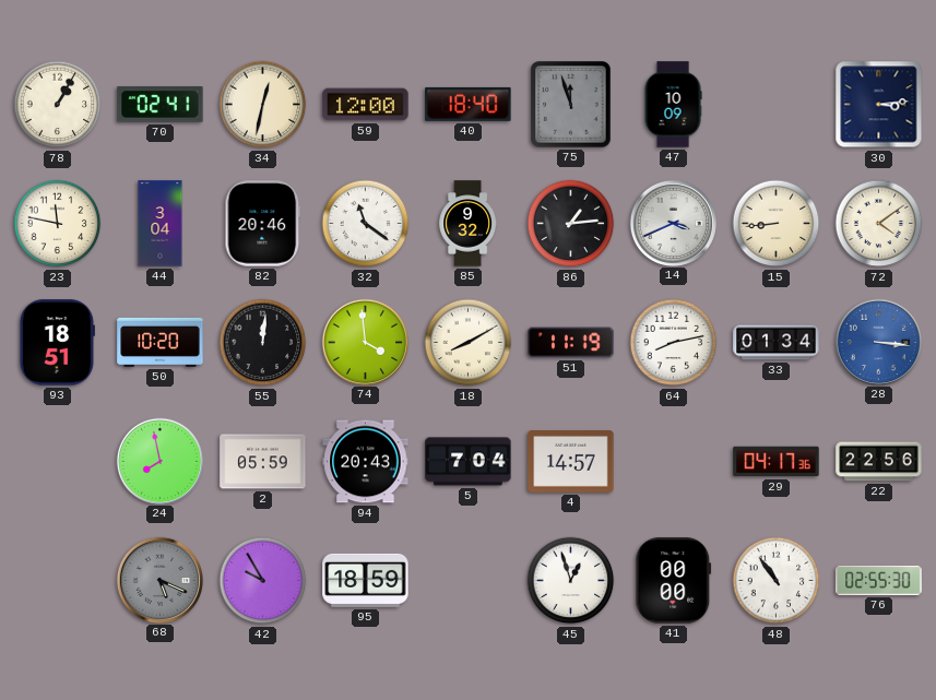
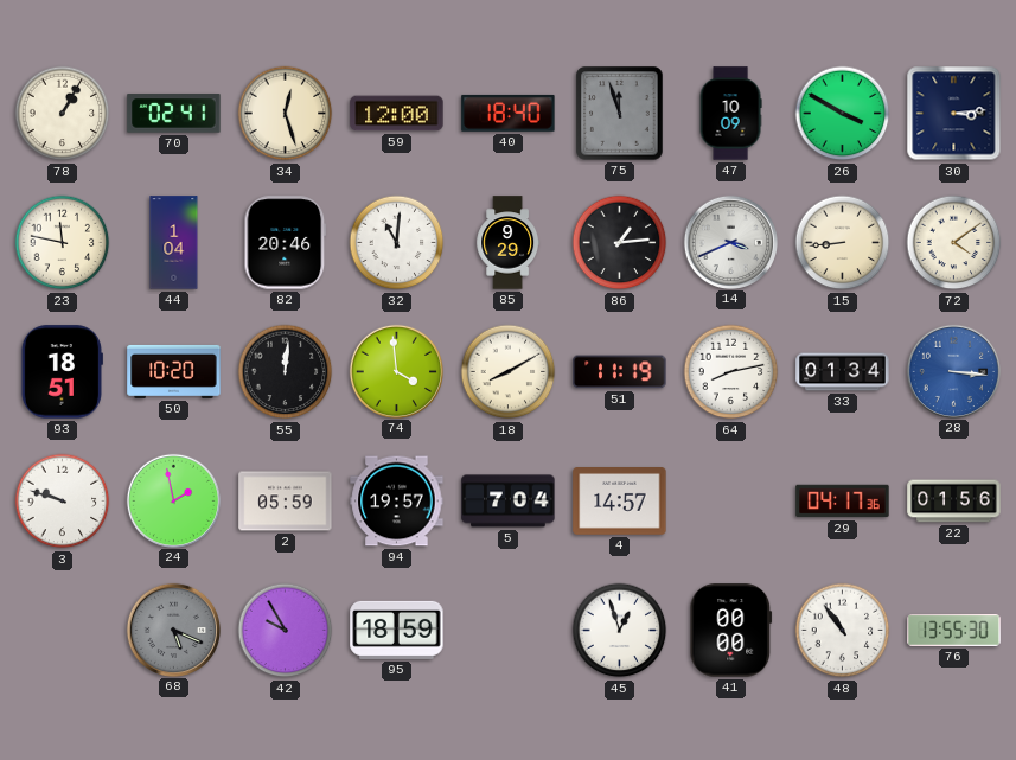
34: 12:32 -> 12:27 (286, 114)
26: none -> 3:50 (843, 114)
44: 3:04 -> 1:04 (174, 243)
32: 11:21 -> 11:01 (397, 243)
85: 9:32 -> 9:29 (509, 243)
3: none -> 9:48 (63, 502)
24: 7:58 -> 1:58 (173, 500)
94: 20:43 -> 19:57 (397, 502)
22: 22:56 -> 01:56 (954, 502)
76: 02:55 -> 13:55 (954, 630)
